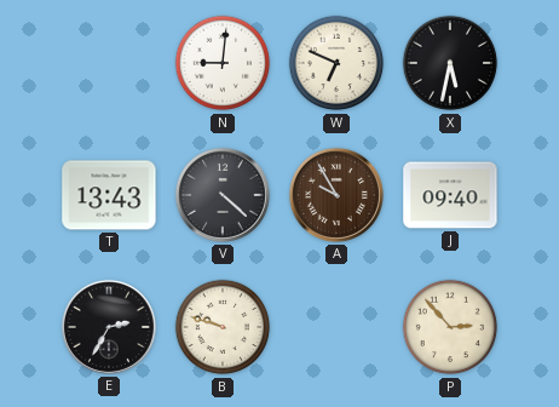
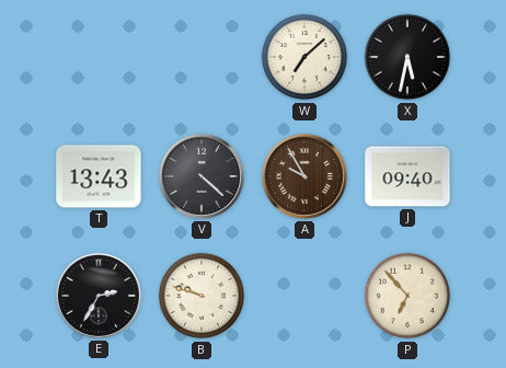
N: 9:01 -> none (223, 63)
W: 6:49 -> 7:08 (304, 57)
P: 2:53 -> 6:53 (407, 296)
